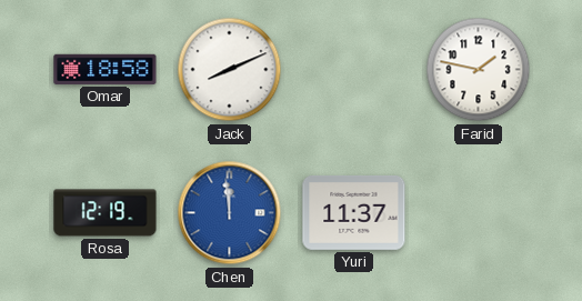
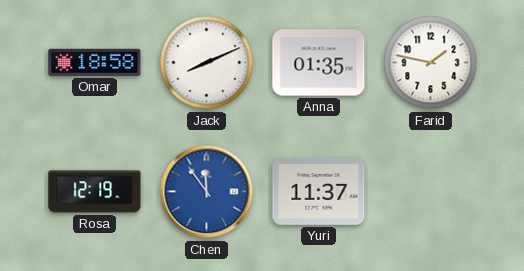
Anna: none -> 01:35 (319, 63)
Chen: 11:59 -> 11:54 (207, 192)
